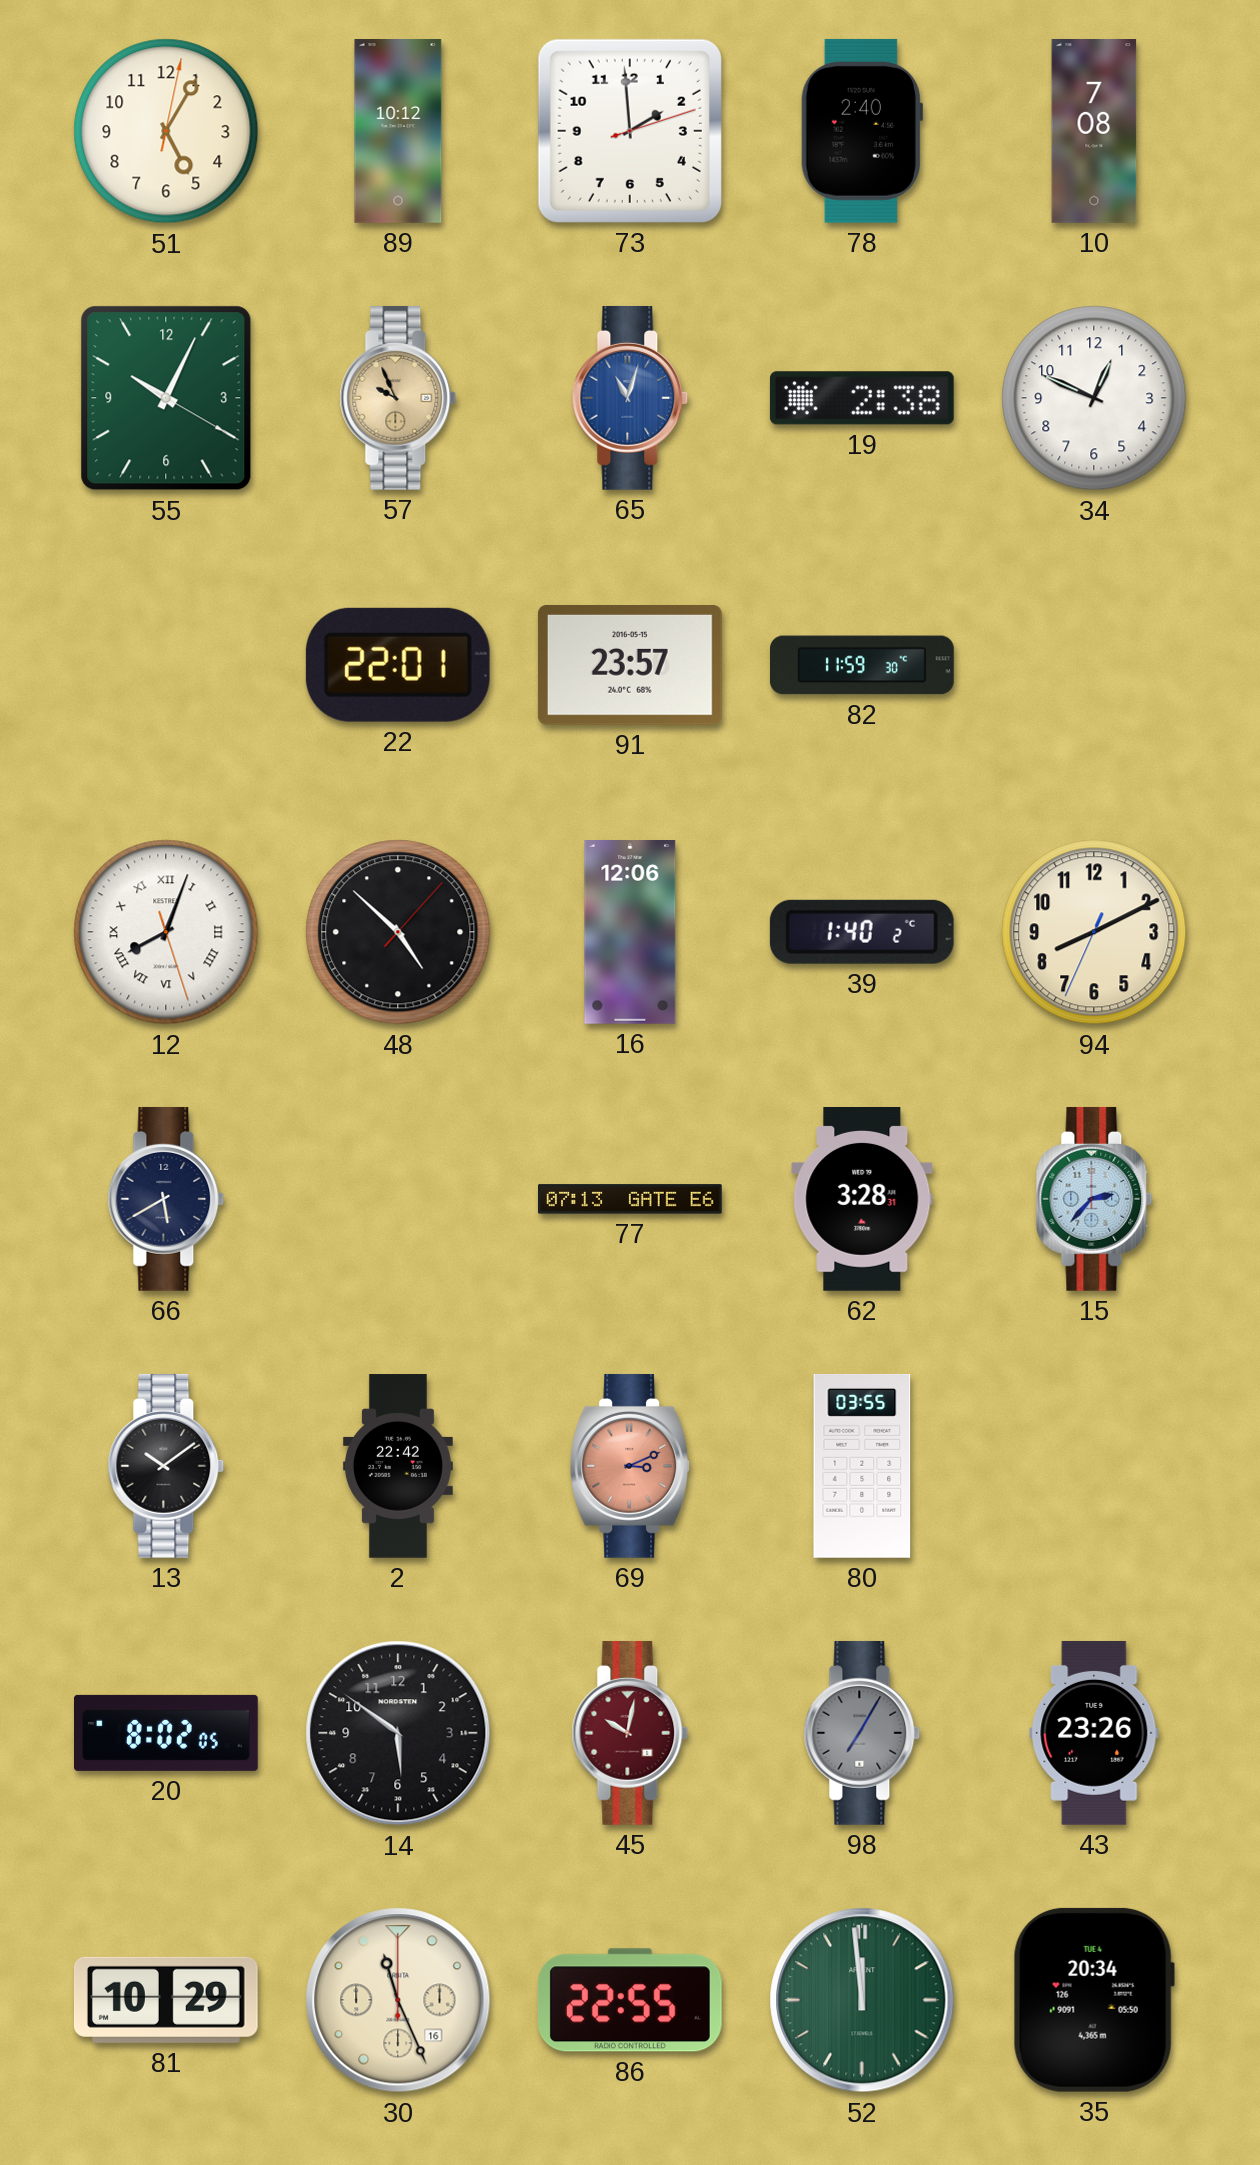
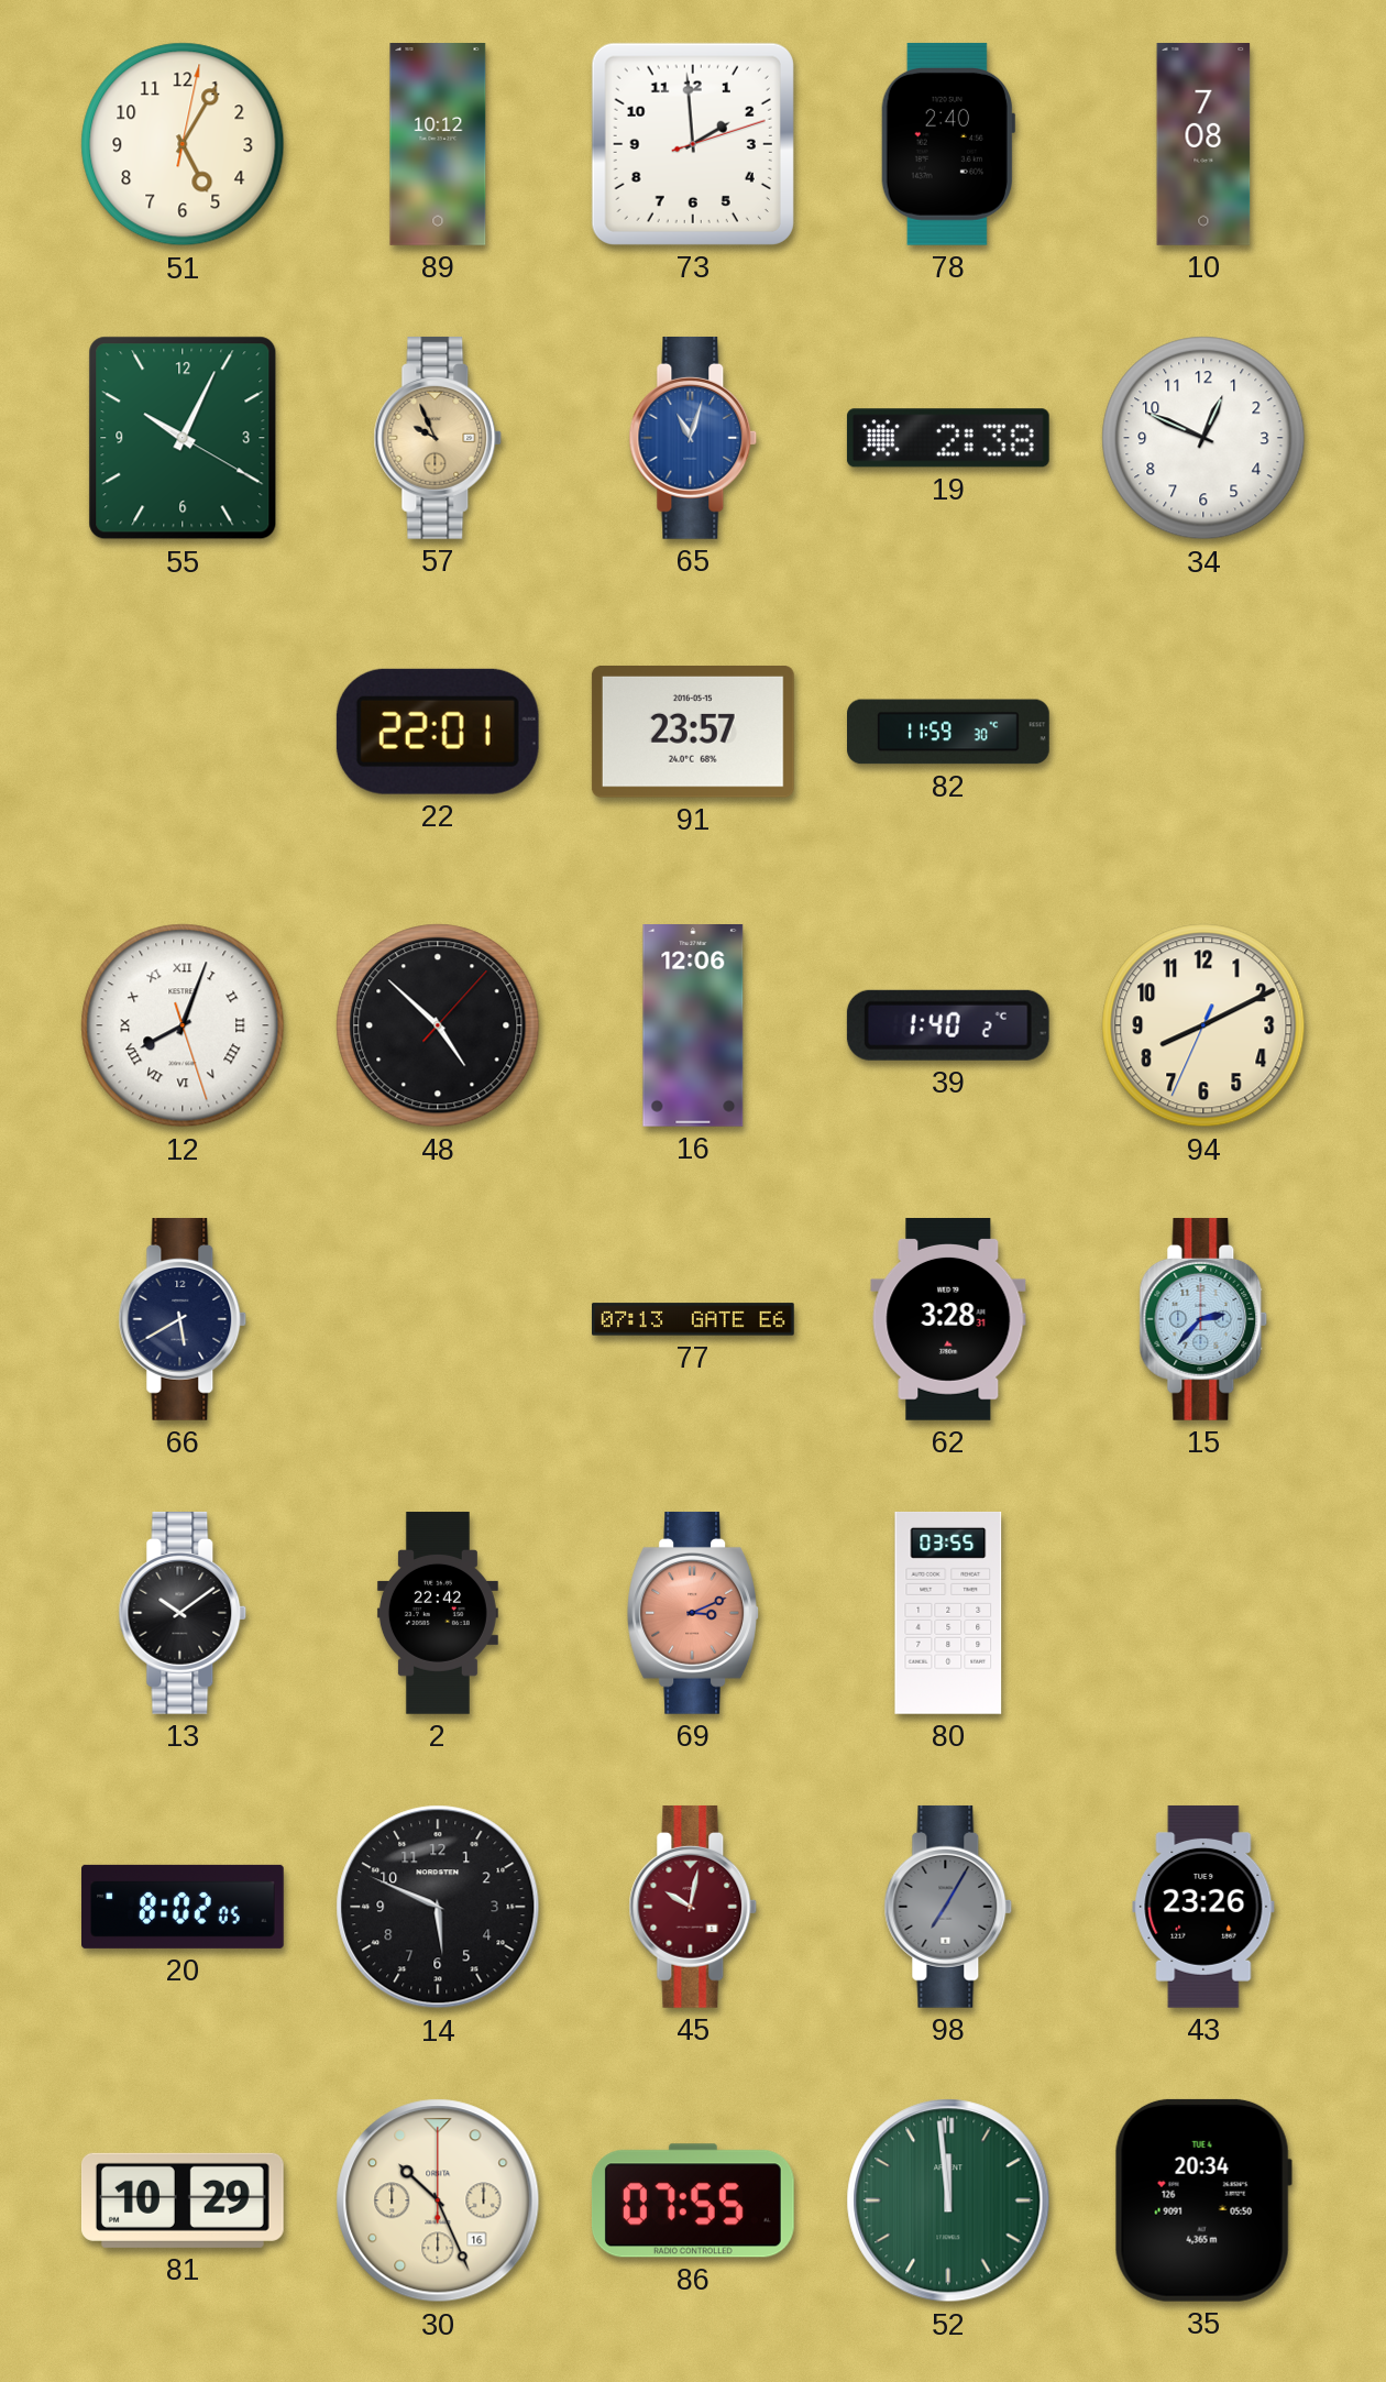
14: 5:51 -> 5:49 (438, 1907)
30: 11:26 -> 10:26 (438, 2200)
86: 22:55 -> 07:55 (693, 2200)
